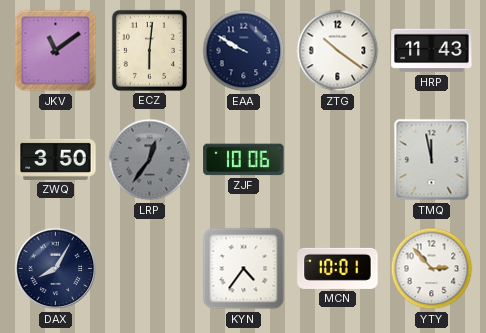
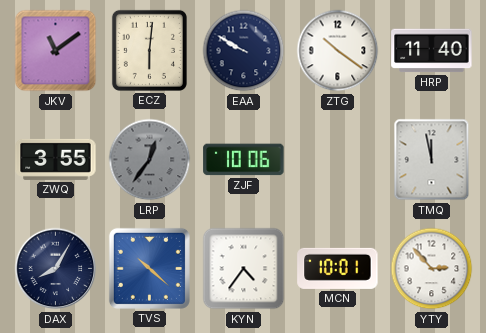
HRP: 11:43 -> 11:40 (432, 51)
ZWQ: 3:50 -> 3:55 (56, 159)
TVS: none -> 10:22 (149, 268)
